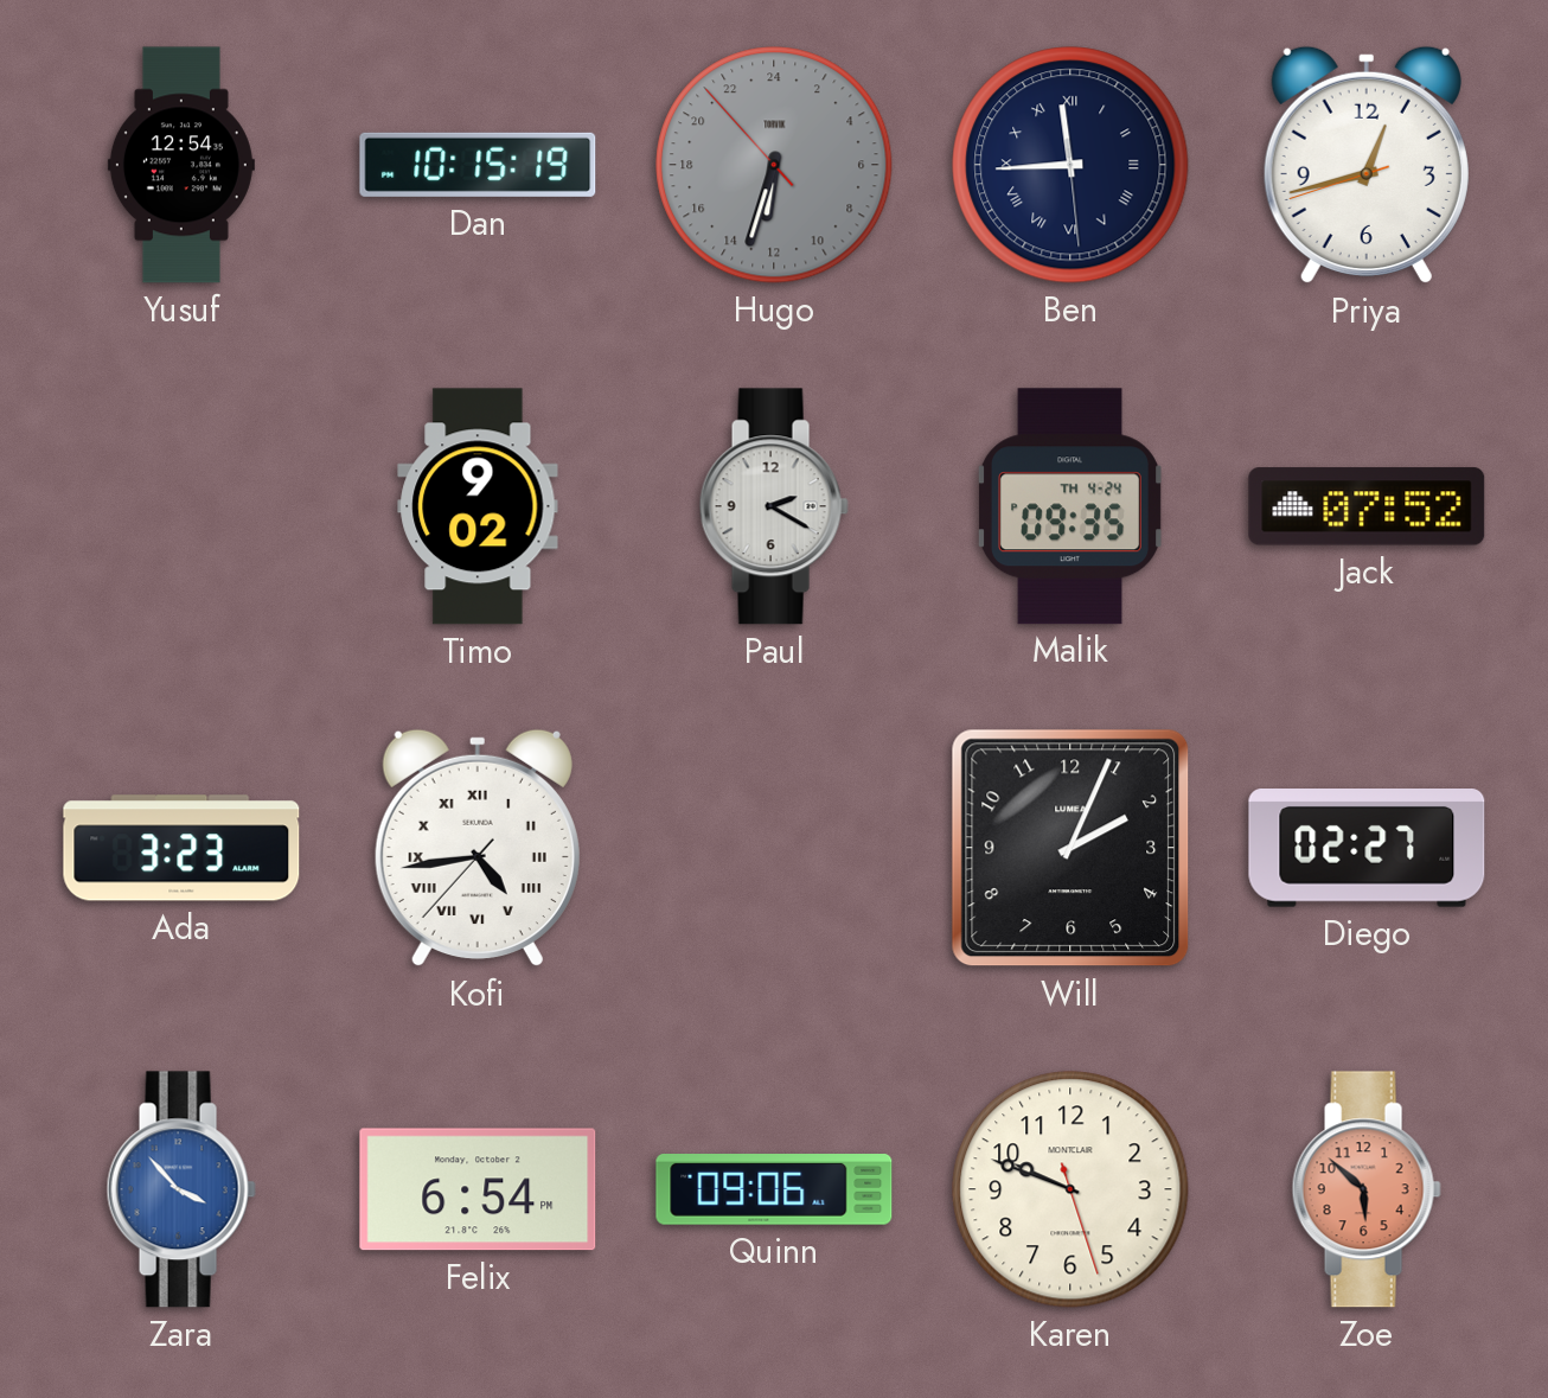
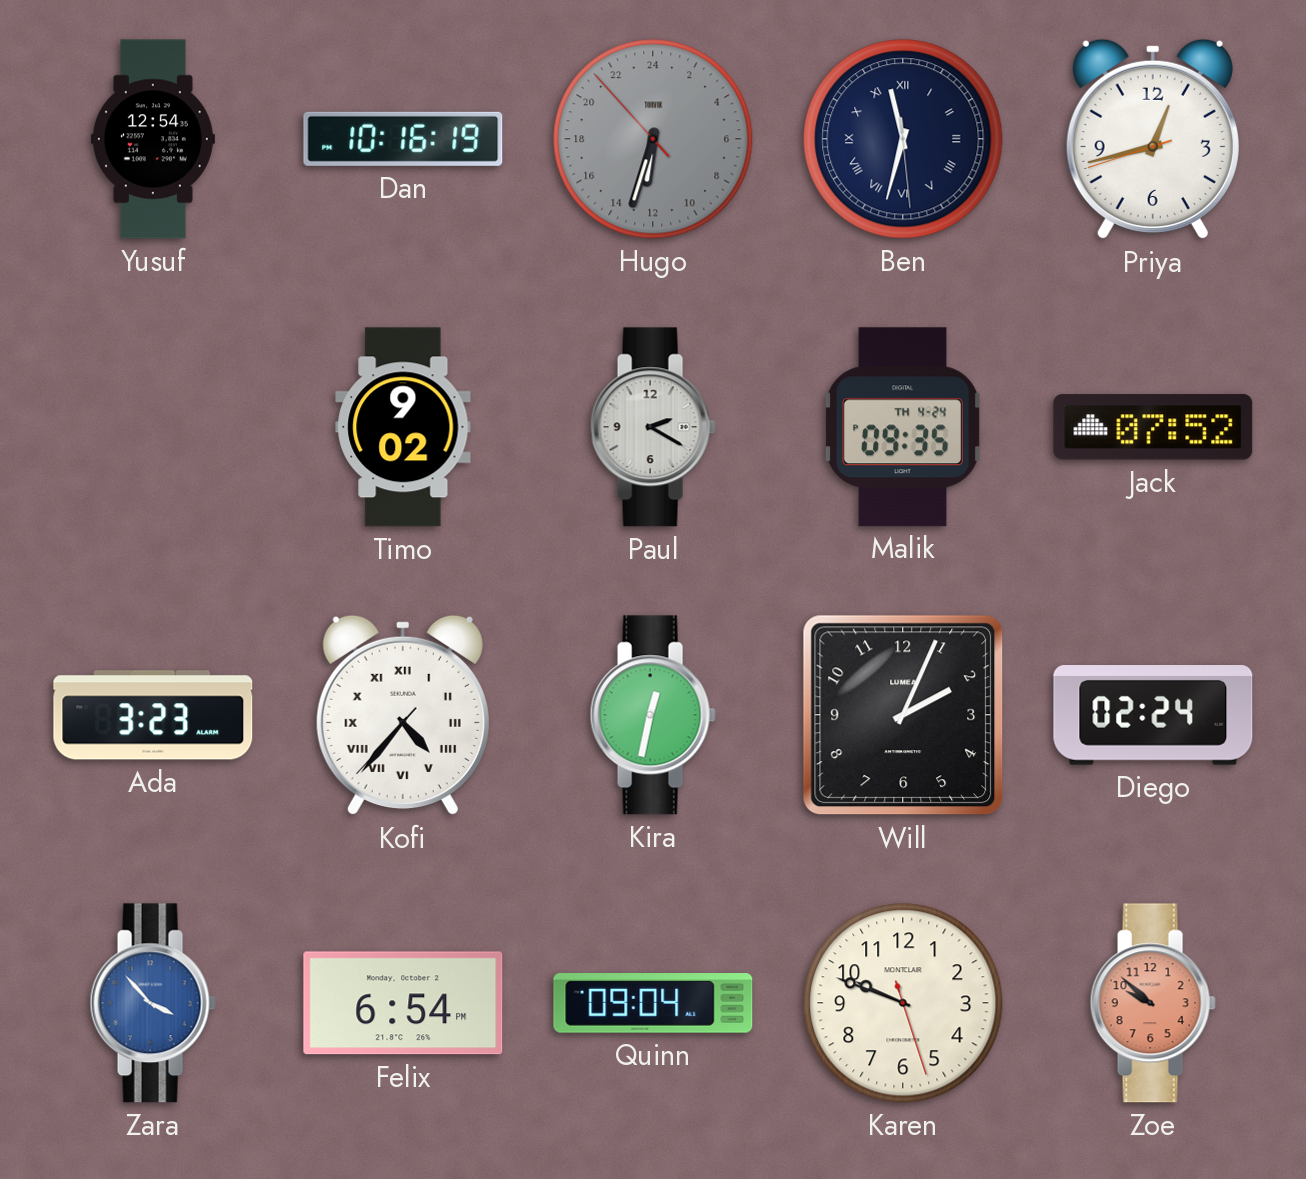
Dan: 10:15 -> 10:16 (403, 139)
Ben: 11:44 -> 11:32 (903, 139)
Kofi: 4:43 -> 4:36 (403, 715)
Kira: none -> 12:32 (653, 715)
Diego: 02:27 -> 02:24 (1153, 715)
Quinn: 09:06 -> 09:04 (653, 1004)
Zoe: 5:52 -> 9:52 (1153, 1003)
